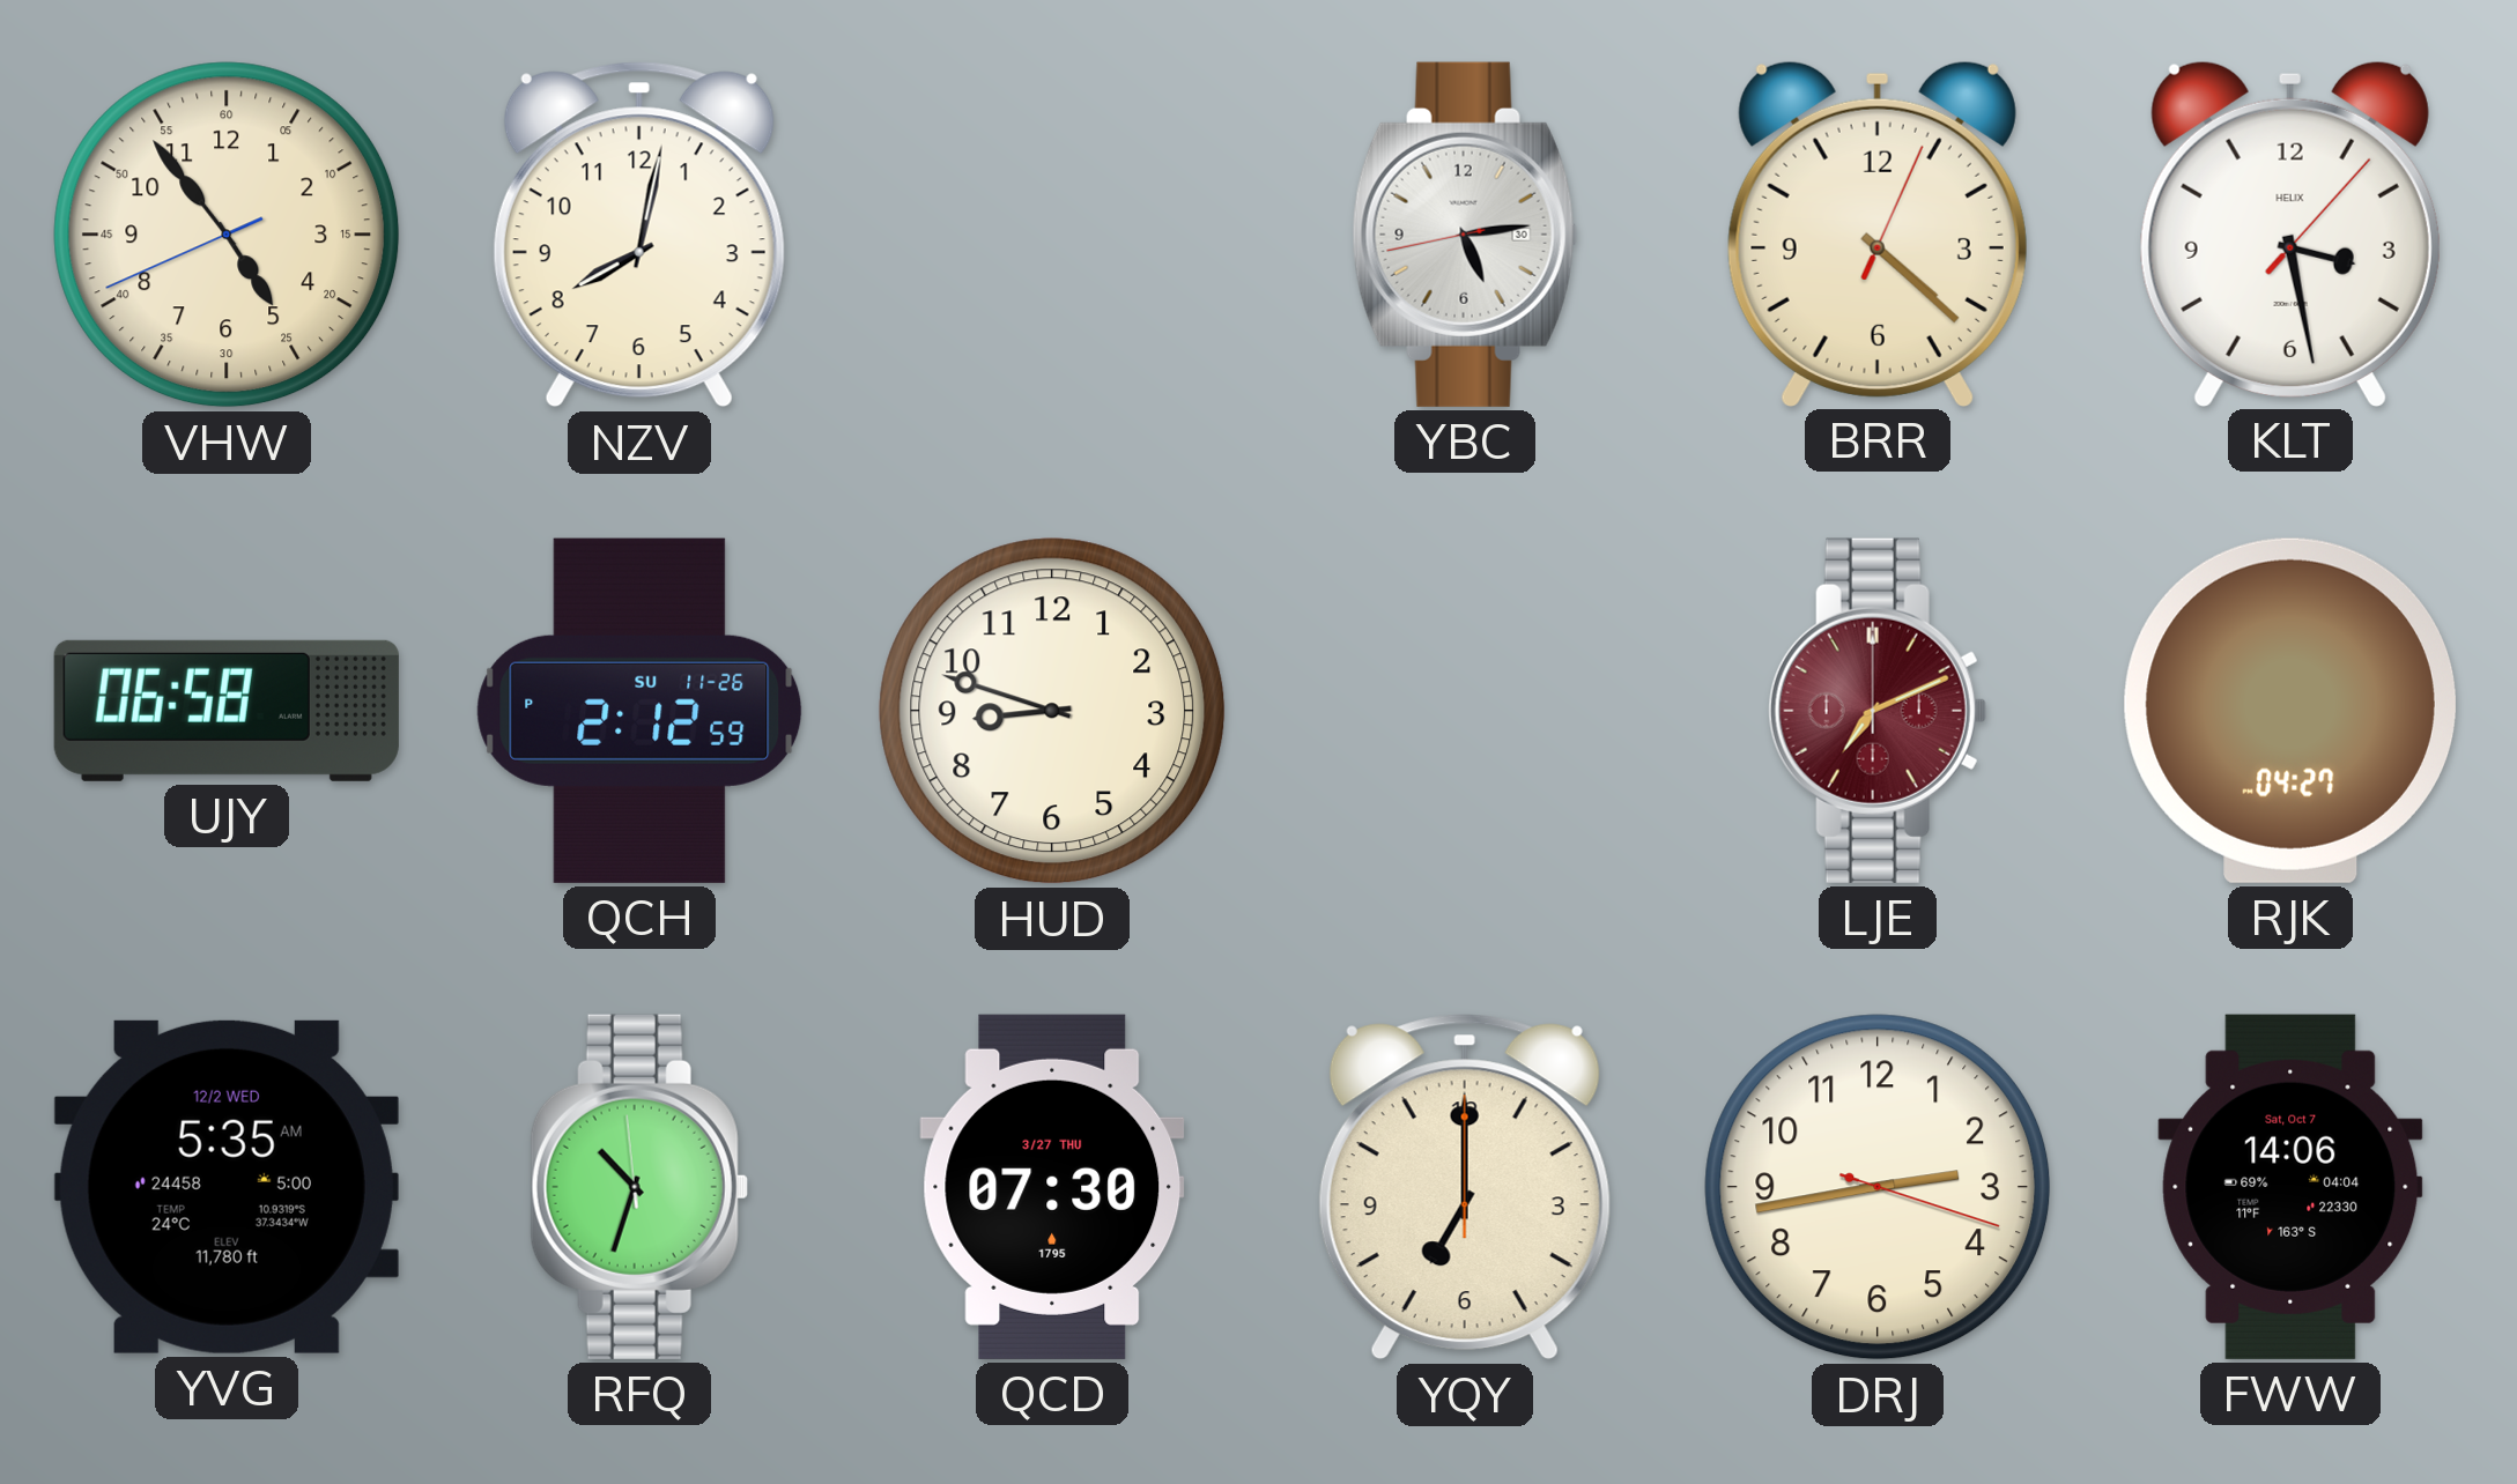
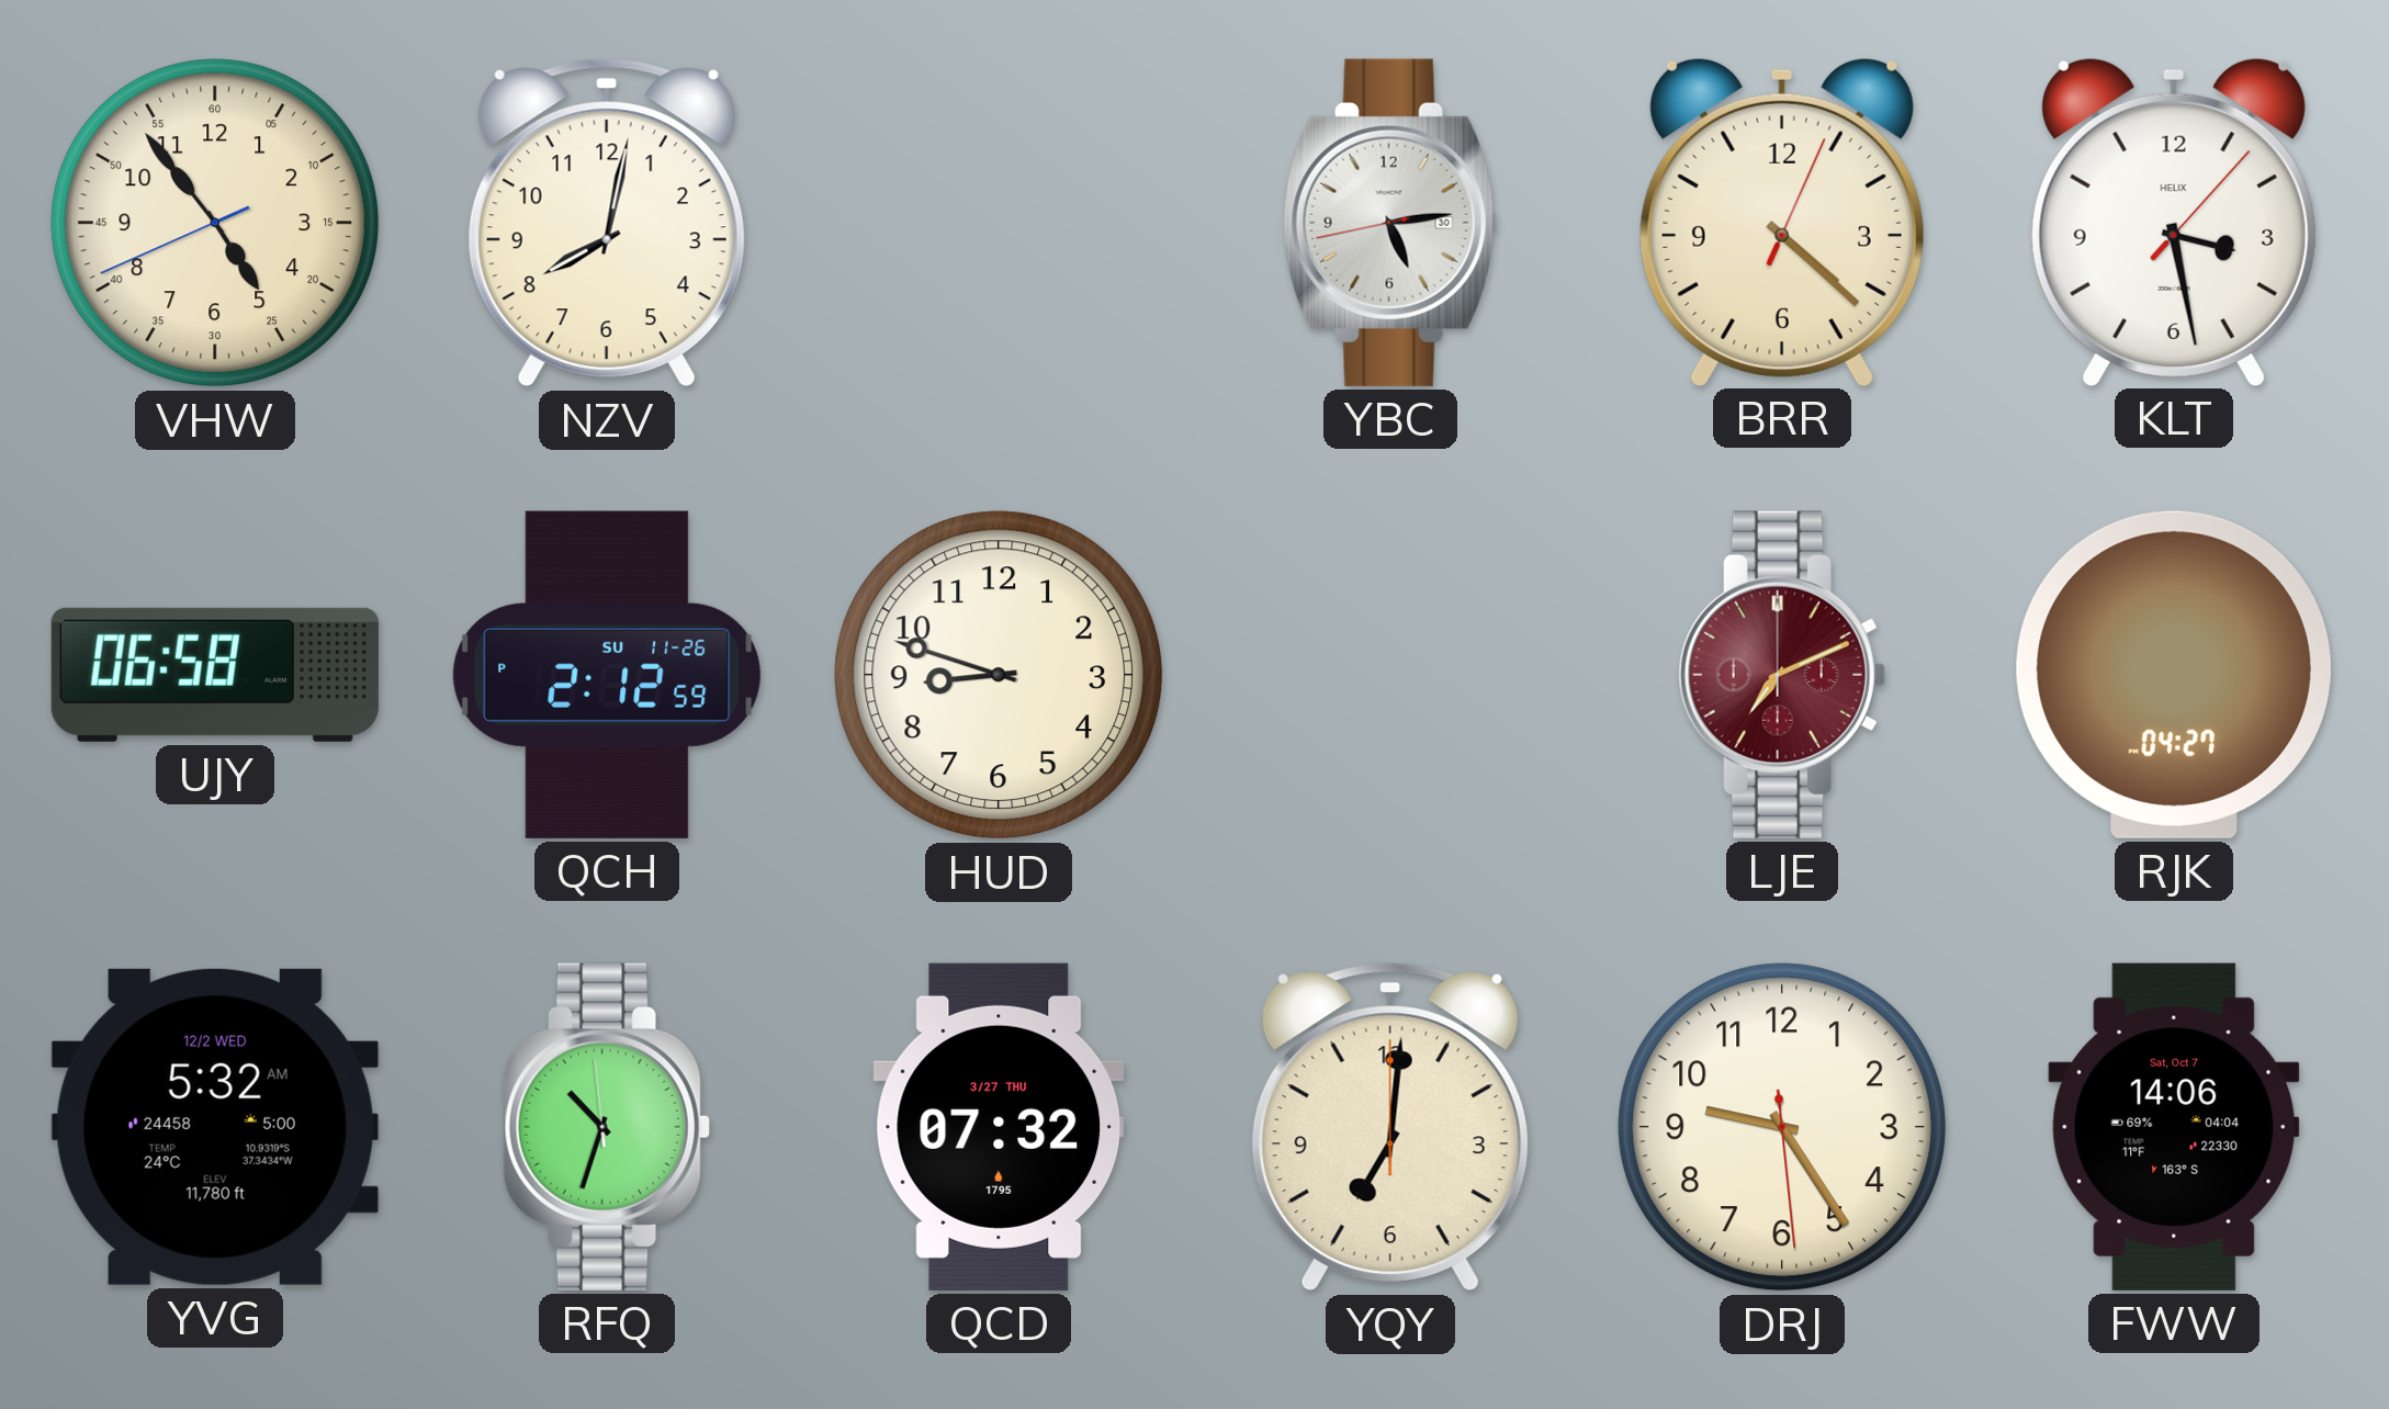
YVG: 5:35 -> 5:32 (215, 1127)
QCD: 07:30 -> 07:32 (999, 1127)
YQY: 7:00 -> 7:01 (1390, 1127)
DRJ: 2:43 -> 9:24 (1782, 1127)
